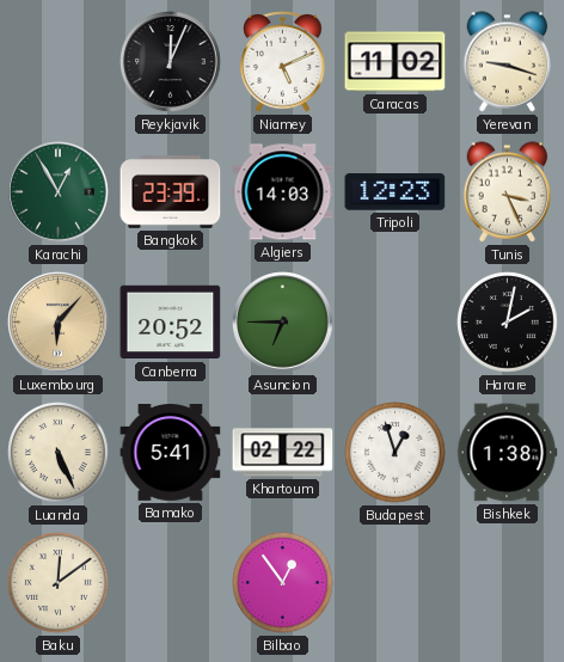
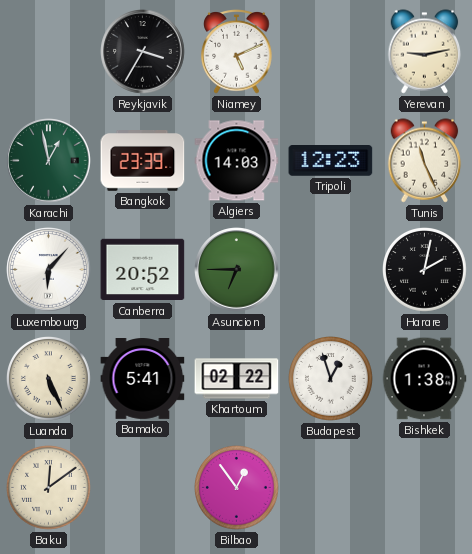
Reykjavik: 12:04 -> 3:35 (143, 52)
Caracas: 11:02 -> none (396, 62)
Yerevan: 9:18 -> 9:13 (425, 52)
Karachi: 12:55 -> 12:58 (49, 161)
Tunis: 3:26 -> 11:26 (425, 161)
Luxembourg dial: champagne -> white (49, 270)
